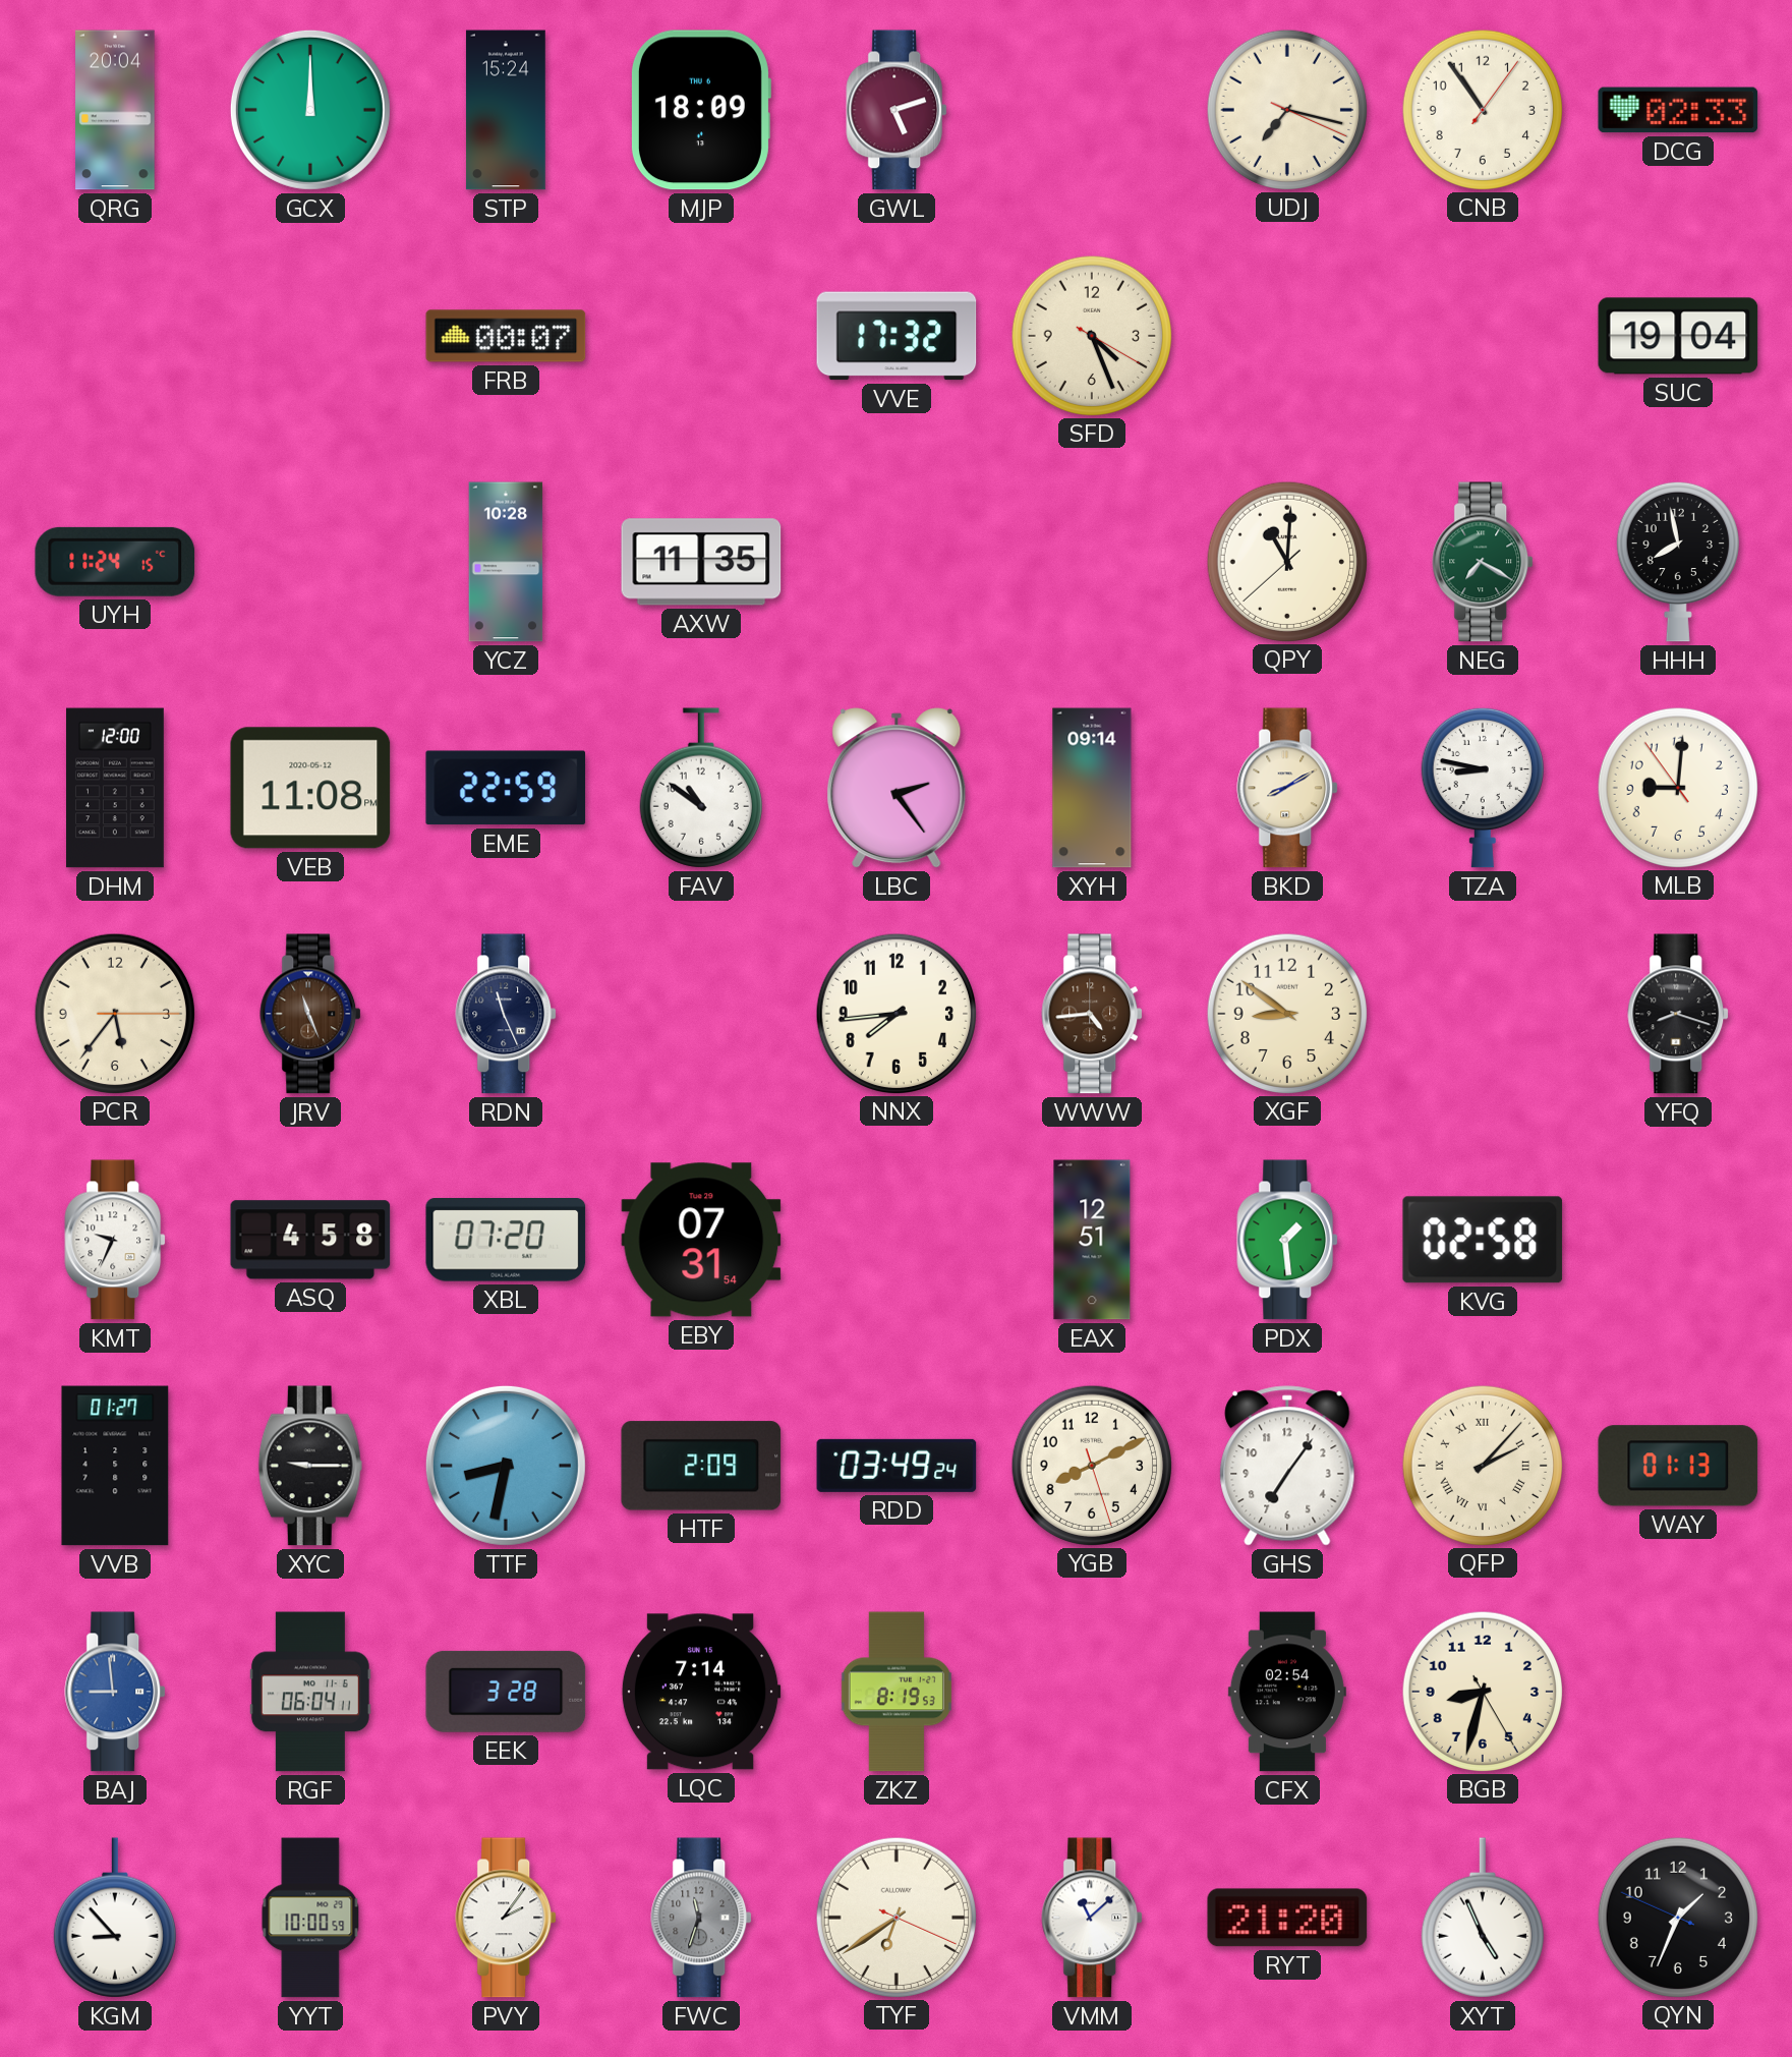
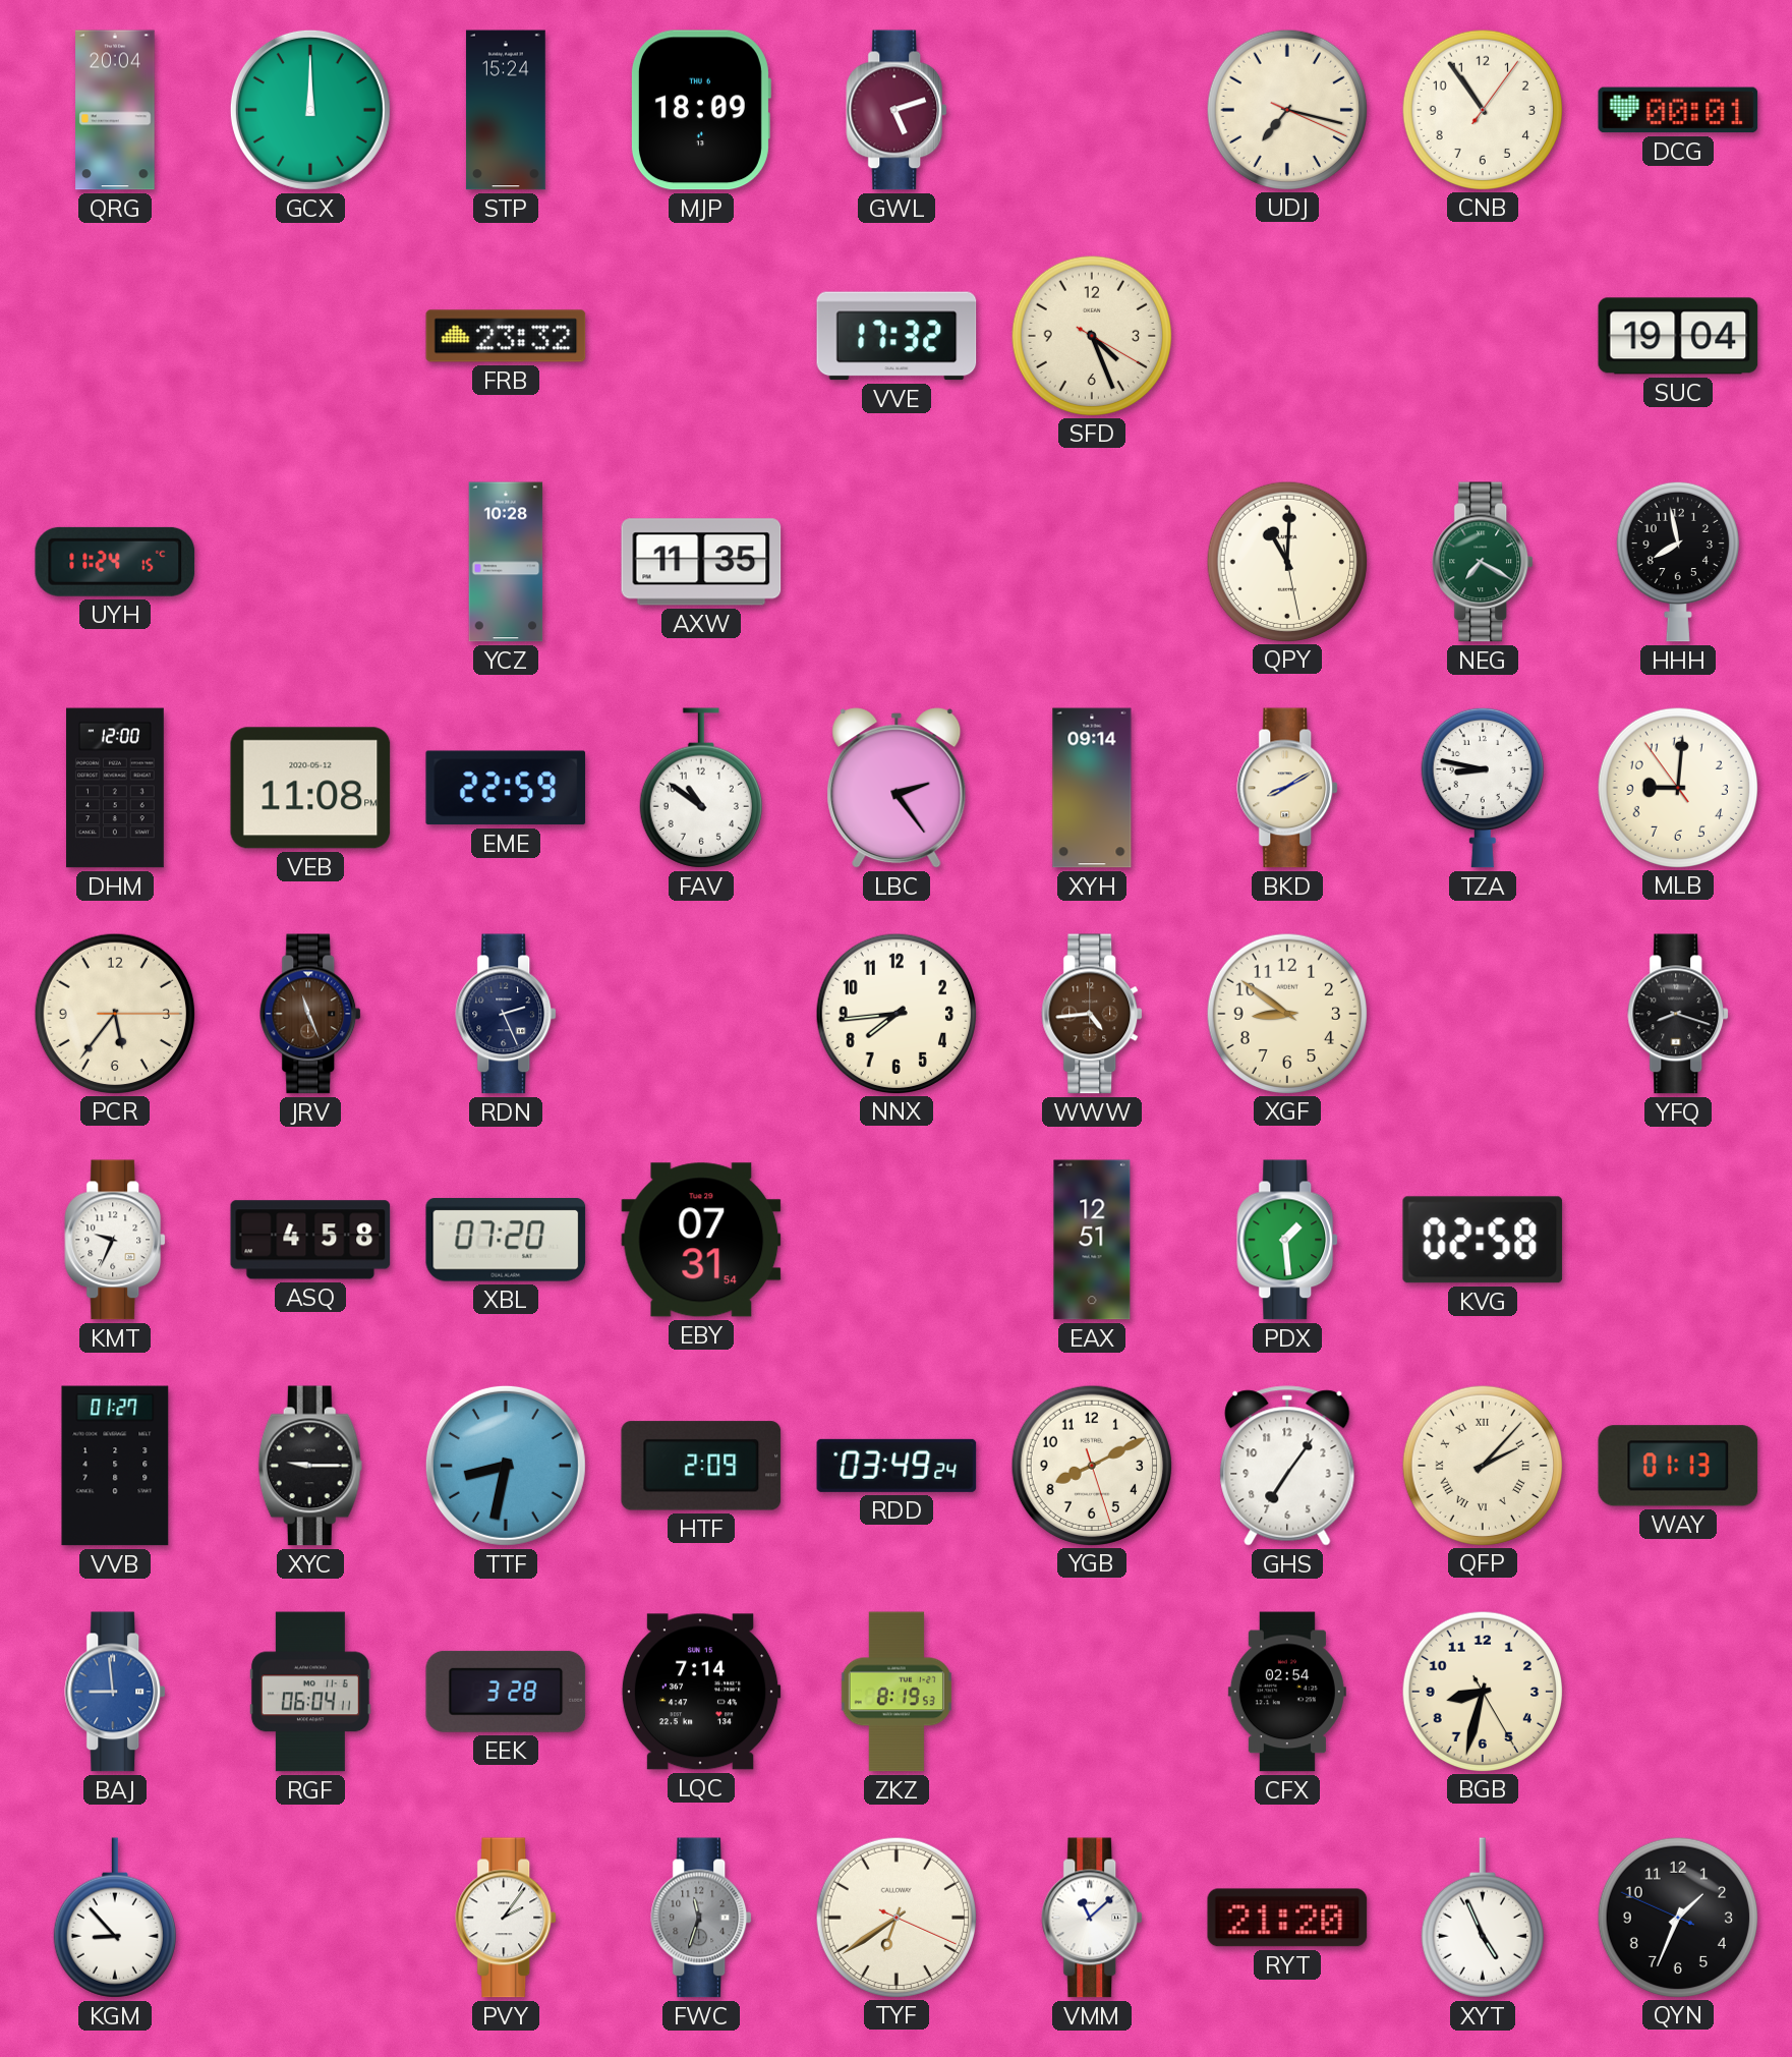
DCG: 02:33 -> 00:01 (1678, 110)
FRB: 00:07 -> 23:32 (506, 336)
QPY: 11:00:38 -> 11:00:28 (1286, 561)
RDN: 11:26 -> 2:26 (507, 1014)
YYT: 10:00 -> none (310, 1918)
